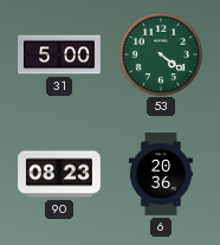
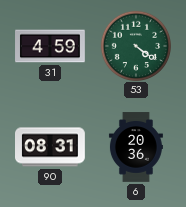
31: 5:00 -> 4:59 (50, 46)
90: 08:23 -> 08:31 (51, 147)
